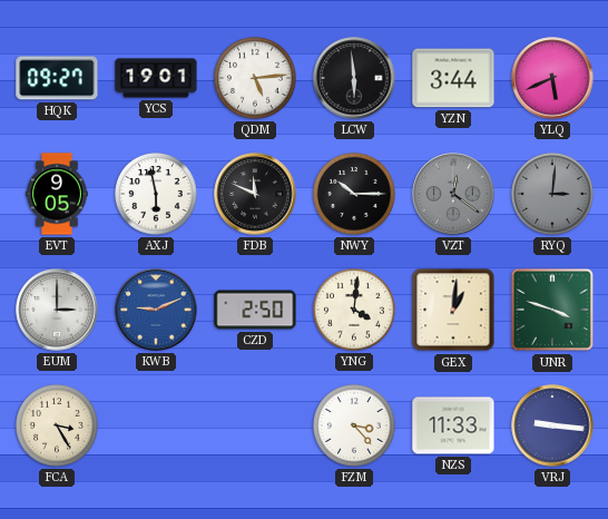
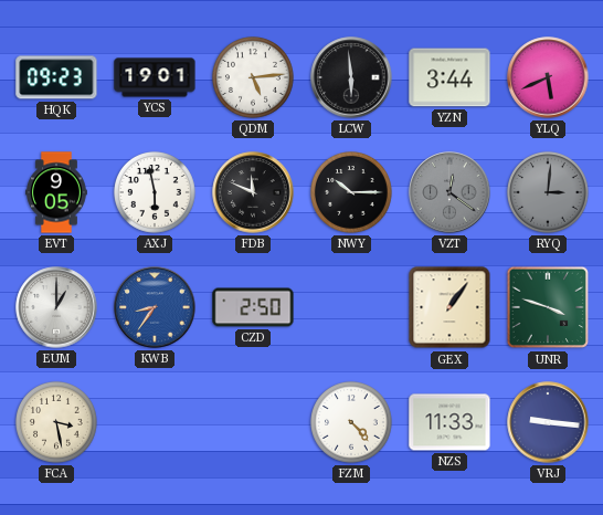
HQK: 09:27 -> 09:23 (56, 77)
EUM: 3:00 -> 1:00 (56, 307)
KWB: 9:11 -> 8:36 (155, 307)
YNG: 4:01 -> none (355, 311)
GEX: 1:01 -> 1:06 (449, 307)
FCA: 3:25 -> 3:28 (57, 423)
FZM: 3:23 -> 4:23 (352, 423)
